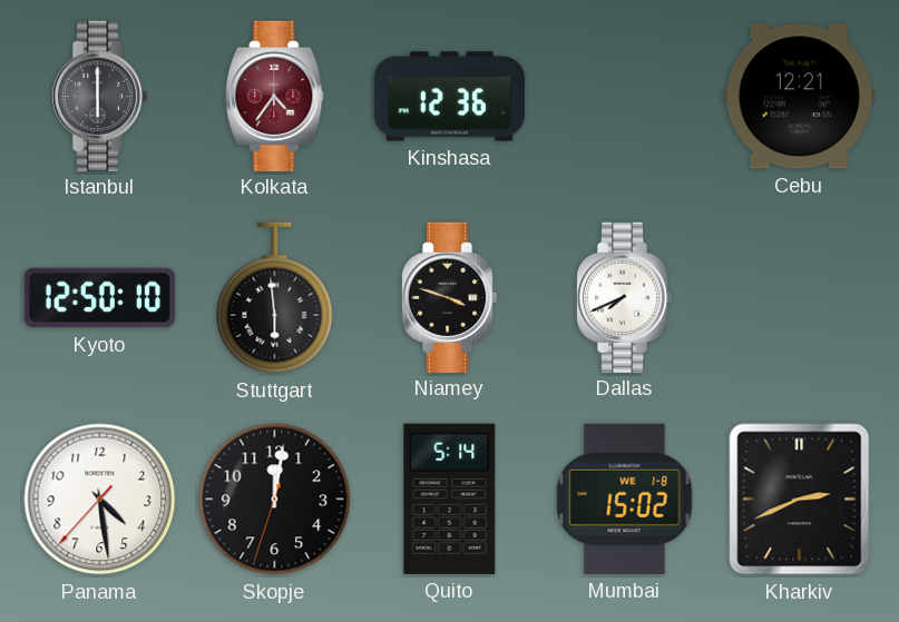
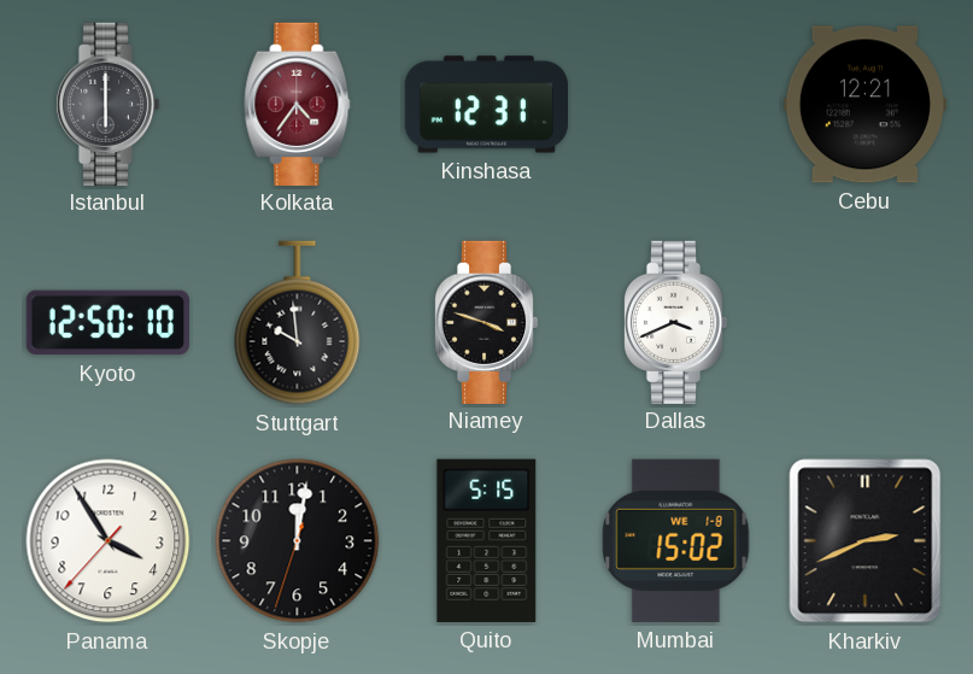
Kinshasa: 12:36 -> 12:31 (486, 105)
Stuttgart: 5:59 -> 9:59 (298, 323)
Dallas: 7:41 -> 3:41 (675, 322)
Panama: 4:28 -> 3:54 (109, 541)
Quito: 5:14 -> 5:15 (487, 540)
